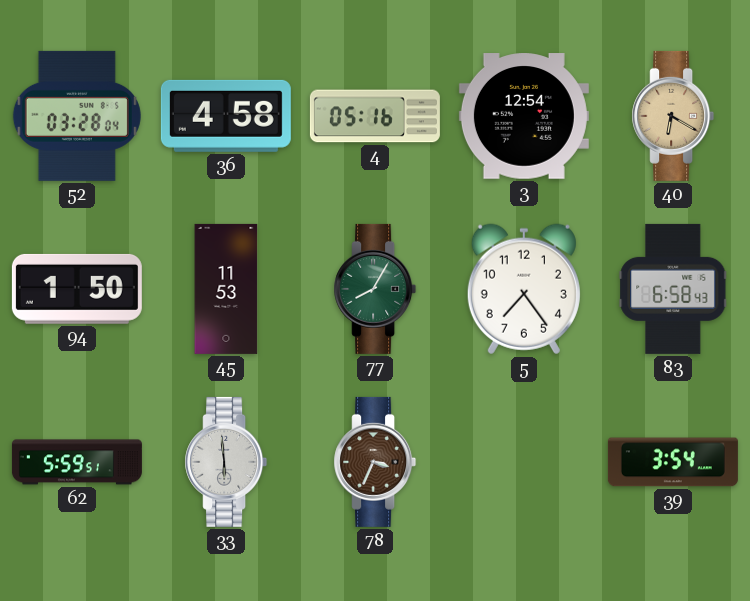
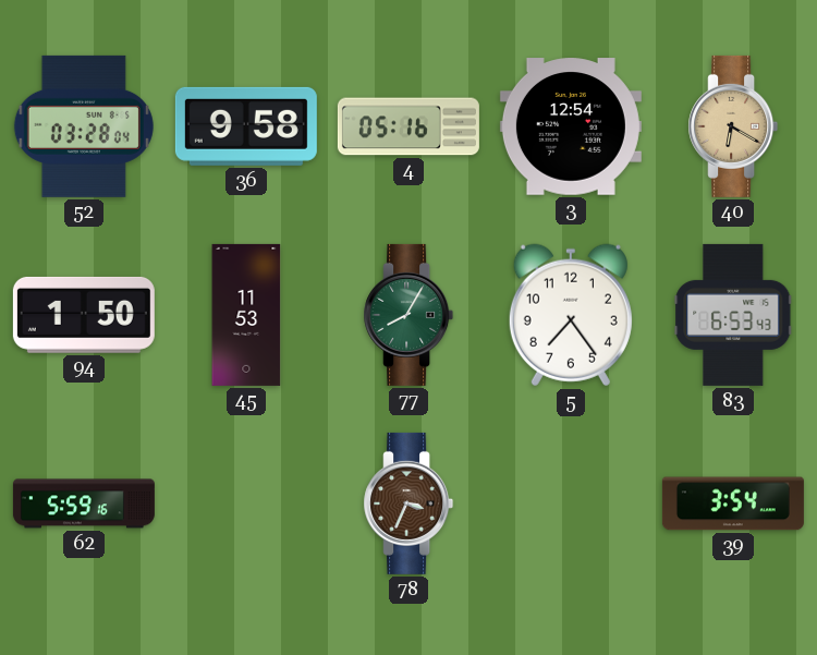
36: 4:58 -> 9:58 (246, 126)
83: 6:58 -> 6:53 (733, 315)
62: 5:59:51 -> 5:59:16 (84, 504)
33: 5:59 -> none (226, 462)
